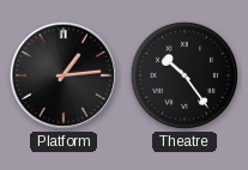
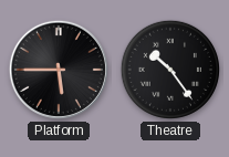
Platform: 1:14 -> 5:45 (59, 70)
